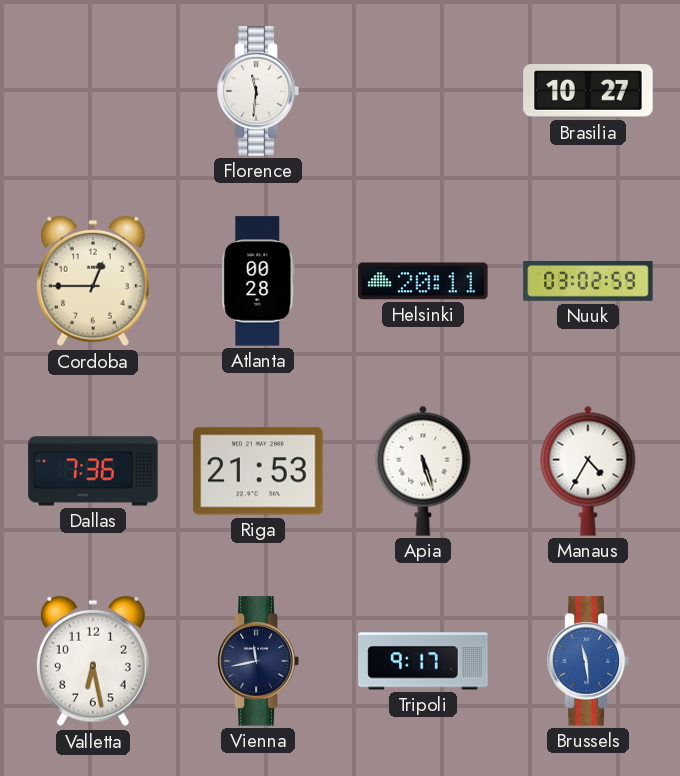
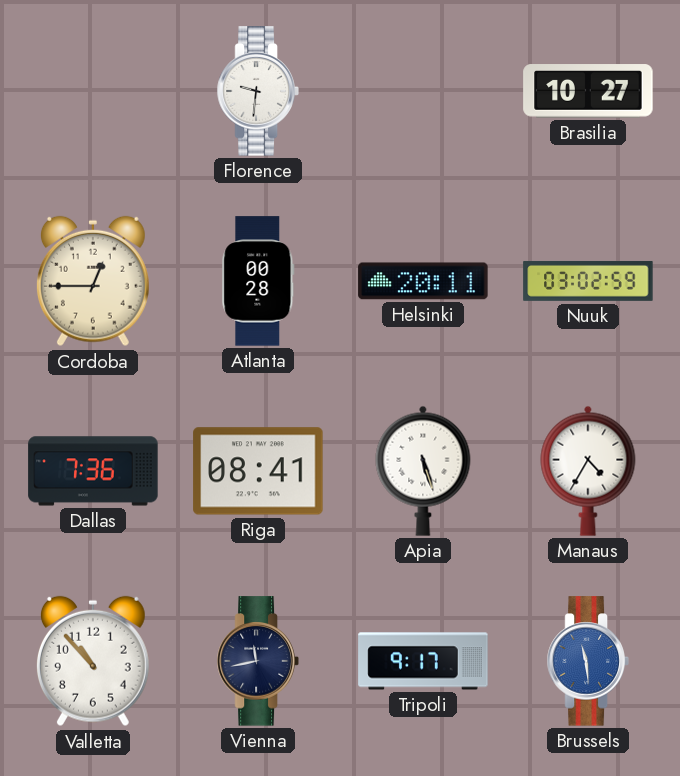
Florence: 11:31 -> 9:31 (258, 91)
Riga: 21:53 -> 08:41 (258, 471)
Valletta: 6:28 -> 10:53 (93, 661)
